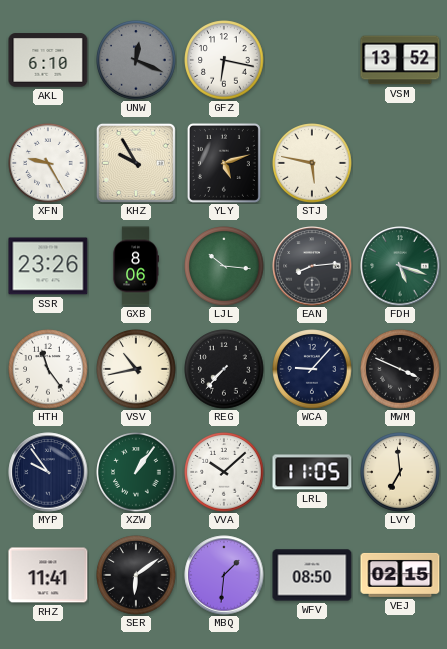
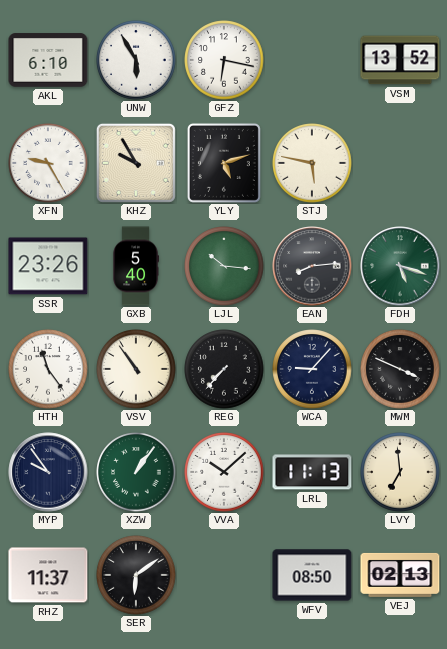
UNW: 12:19 -> 5:55 (136, 60)
UNW dial: grey -> white (136, 60)
GXB: 8:06 -> 5:40 (135, 266)
VSV: 10:43 -> 10:54 (136, 369)
LRL: 11:05 -> 11:13 (312, 472)
RHZ: 11:41 -> 11:37 (48, 575)
MBQ: 1:31 -> none (224, 575)
VEJ: 02:15 -> 02:13 (400, 575)
